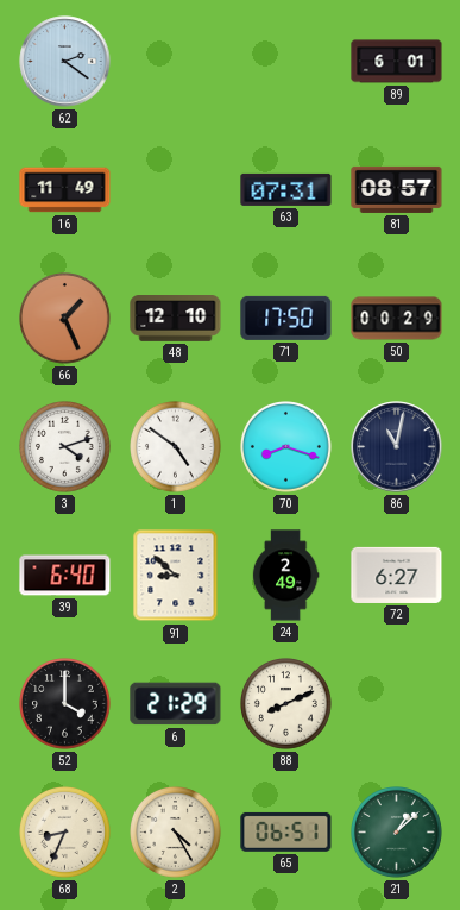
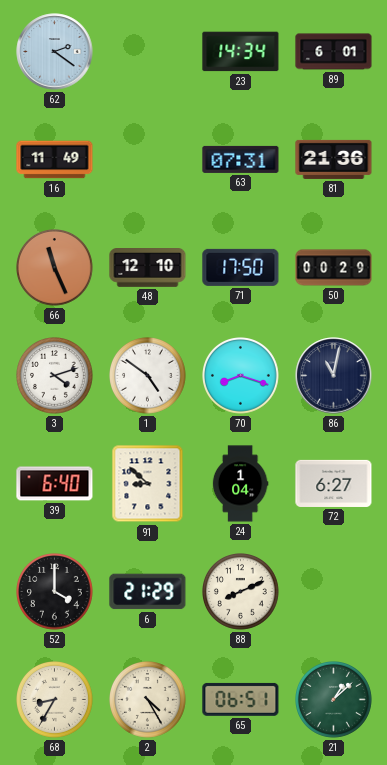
23: none -> 14:34 (241, 52)
81: 08:57 -> 21:36 (334, 159)
66: 1:26 -> 11:26 (55, 268)
24: 2:49 -> 1:04 (240, 484)
68: 8:34 -> 8:35 (55, 700)
